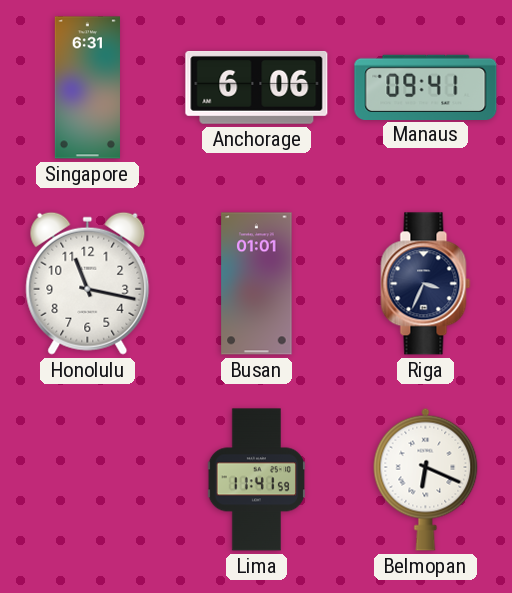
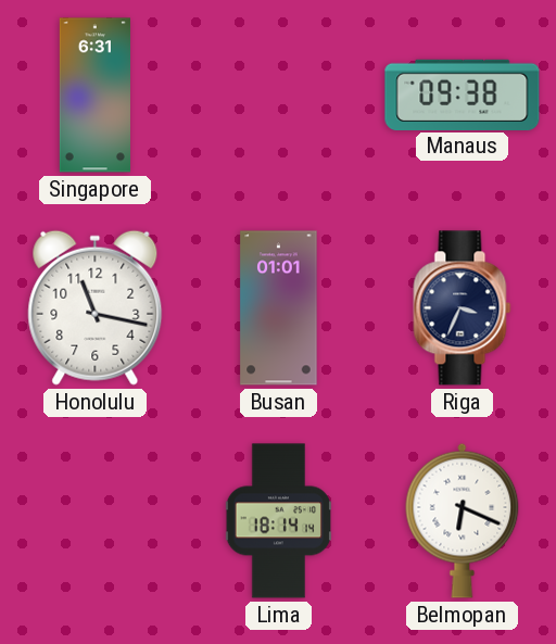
Anchorage: 6:06 -> none (257, 87)
Manaus: 09:41 -> 09:38 (463, 94)
Lima: 11:41 -> 18:14 (279, 521)
